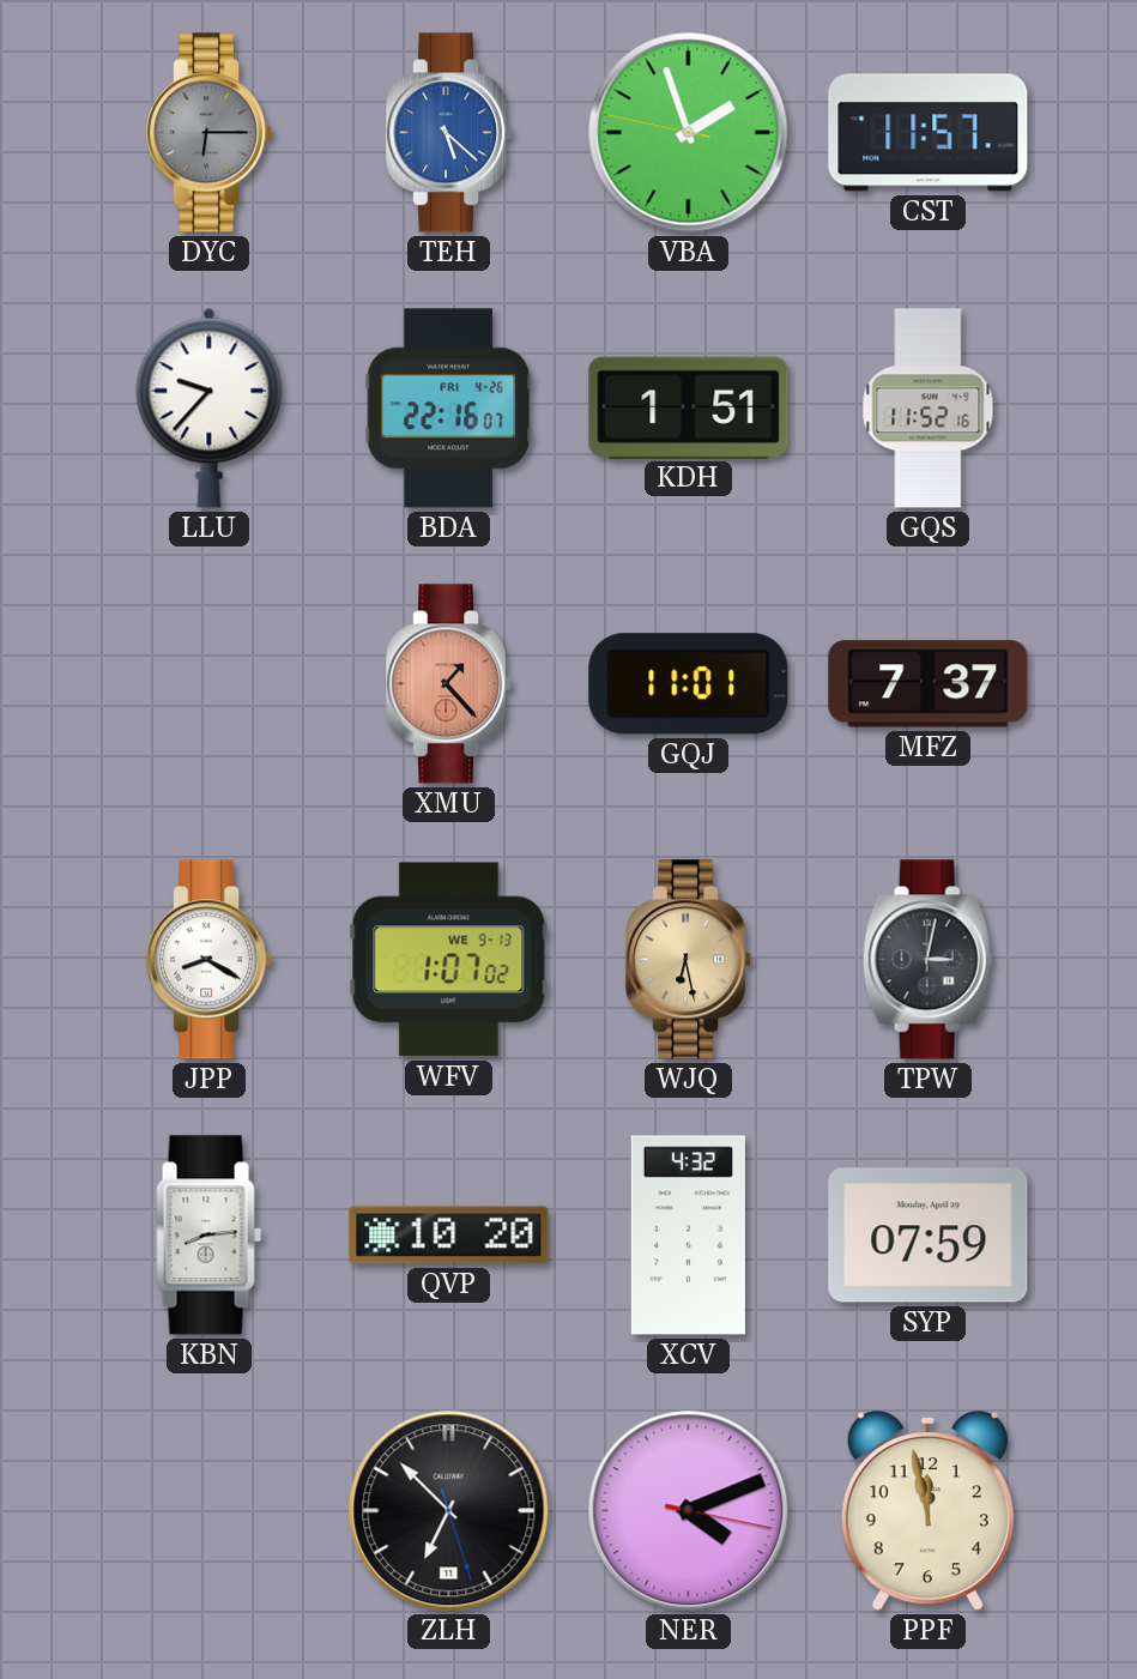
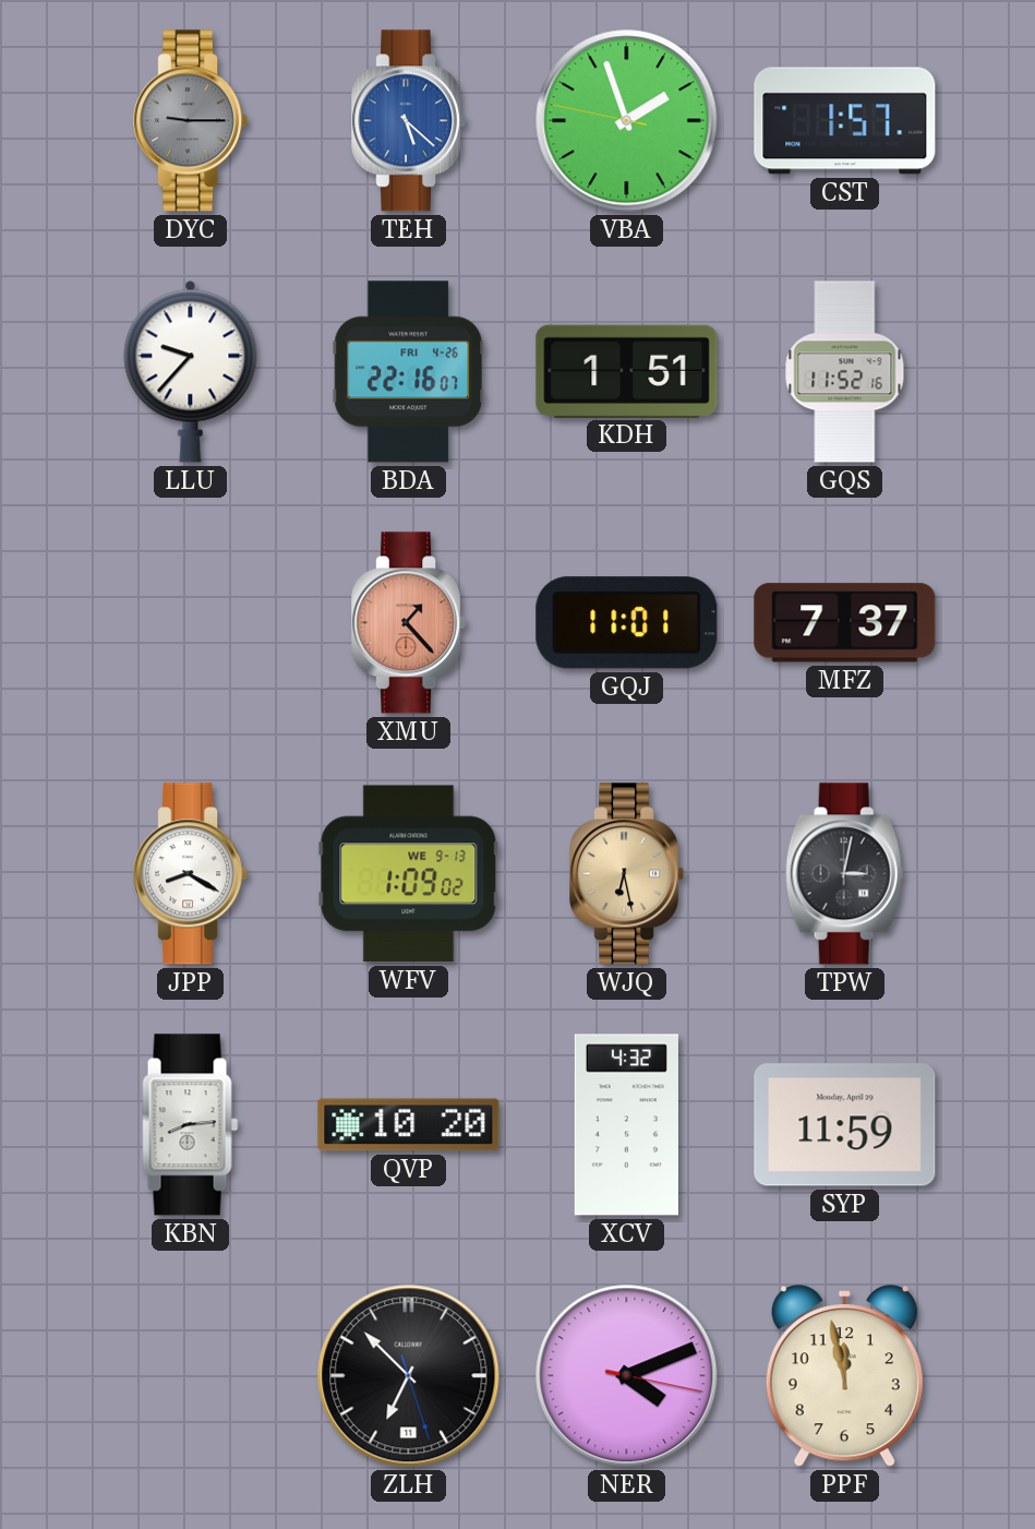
DYC: 6:15 -> 9:15 (191, 121)
CST: 11:57 -> 1:57 (845, 121)
WFV: 1:07 -> 1:09 (409, 874)
SYP: 07:59 -> 11:59 (845, 1125)
